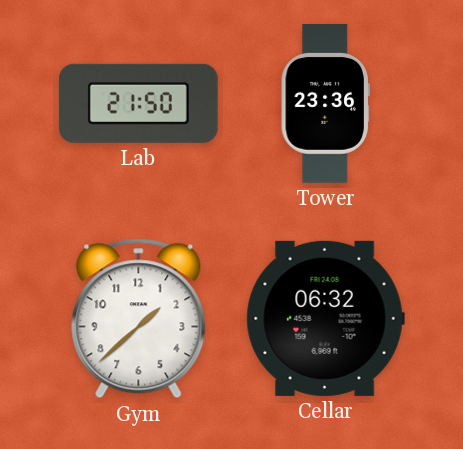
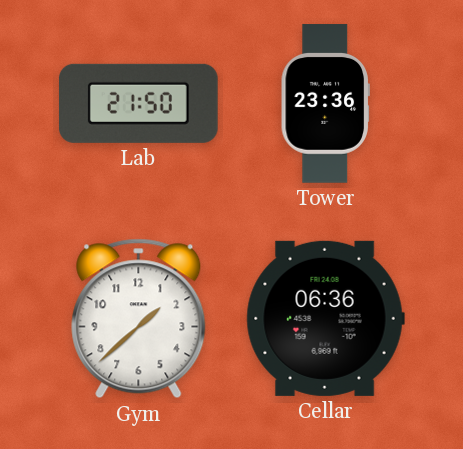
Cellar: 06:32 -> 06:36 (325, 318)
